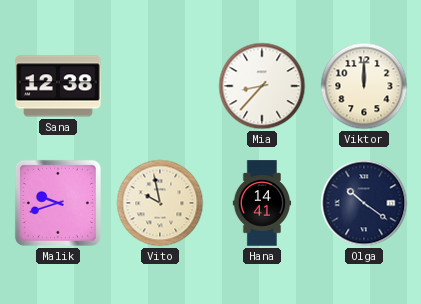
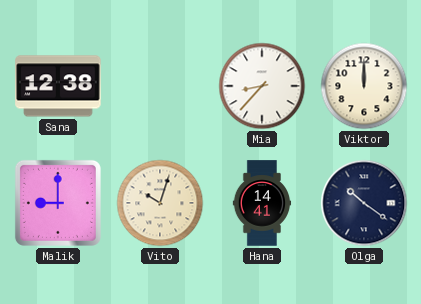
Malik: 9:42 -> 9:00 (58, 203)
Vito: 9:58 -> 10:03 (160, 203)
